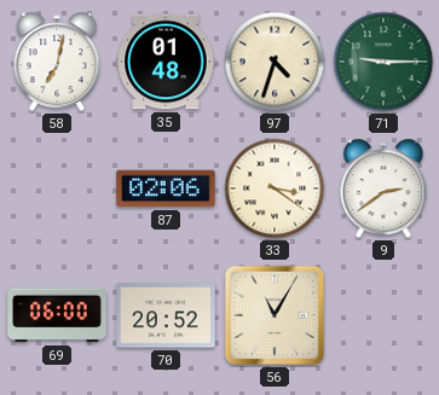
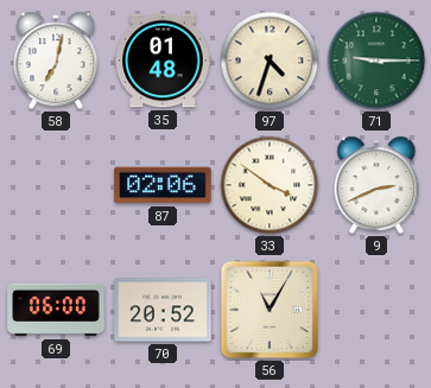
33: 3:21 -> 3:51 (270, 185)
9: 2:39 -> 2:41 (376, 185)
